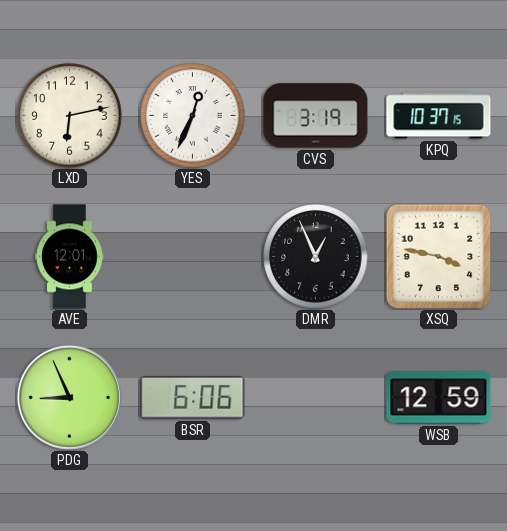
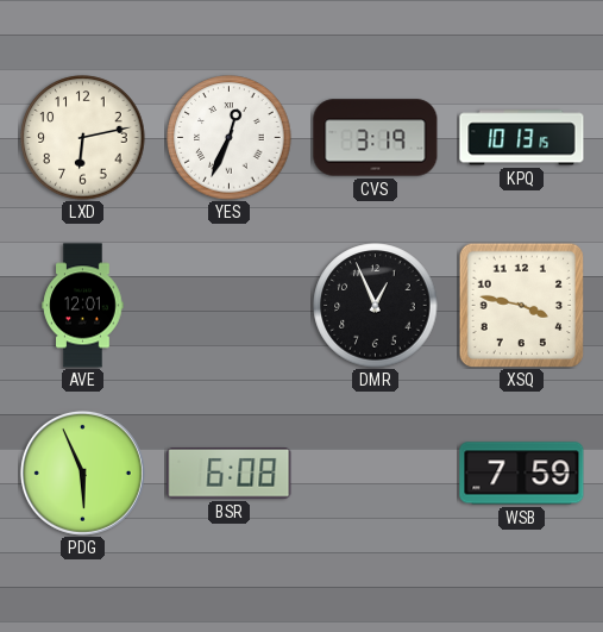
KPQ: 10:37 -> 10:13 (522, 138)
PDG: 8:56 -> 5:56 (82, 473)
BSR: 6:06 -> 6:08 (230, 474)
WSB: 12:59 -> 7:59 (522, 474)
